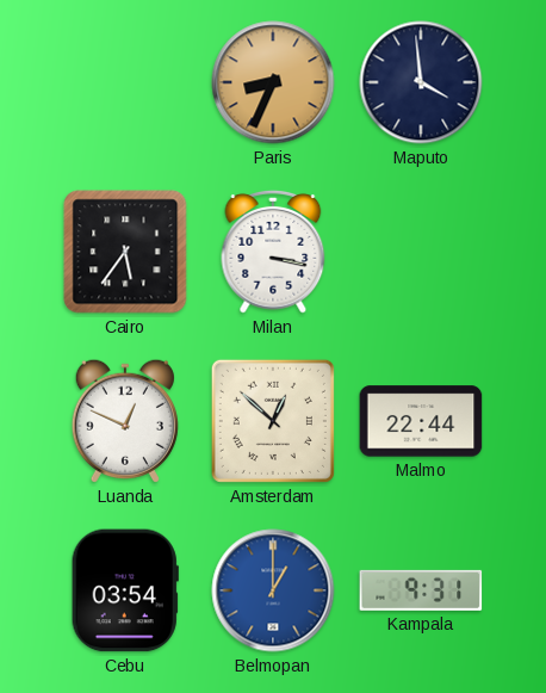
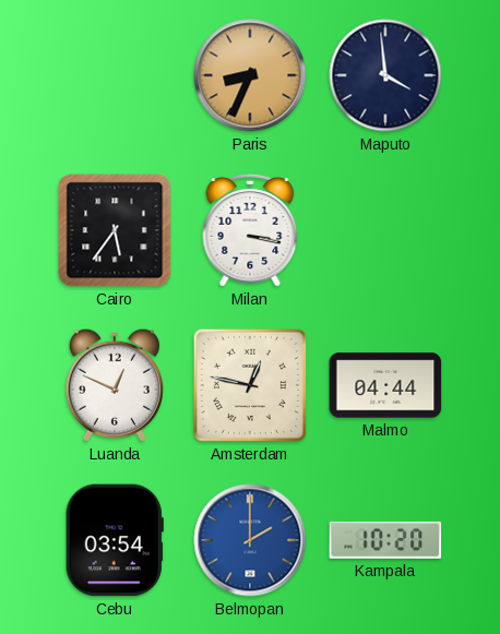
Amsterdam: 12:52 -> 12:47 (250, 385)
Malmo: 22:44 -> 04:44 (385, 385)
Belmopan: 1:00 -> 2:00 (250, 540)
Kampala: 9:31 -> 10:20 (385, 540)
